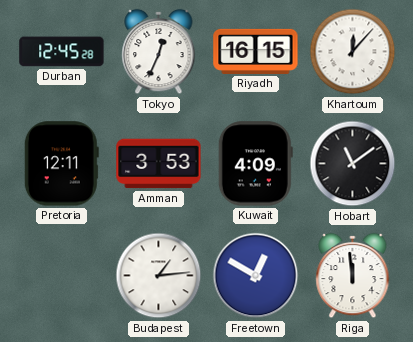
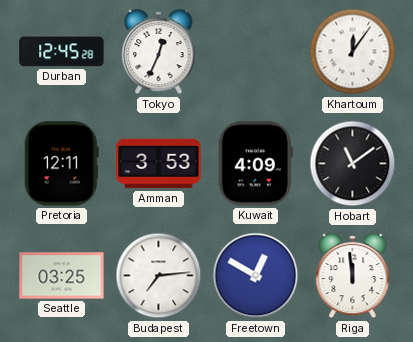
Riyadh: 16:15 -> none (256, 51)
Khartoum: 12:07 -> 12:06 (353, 52)
Seattle: none -> 03:25 (62, 276)
Budapest: 1:14 -> 7:14 (159, 276)
